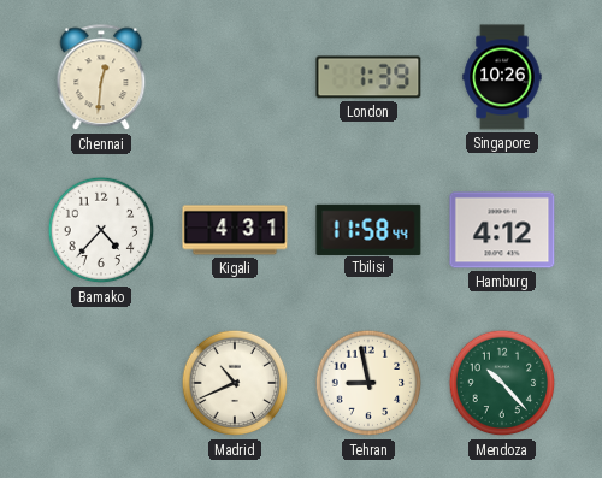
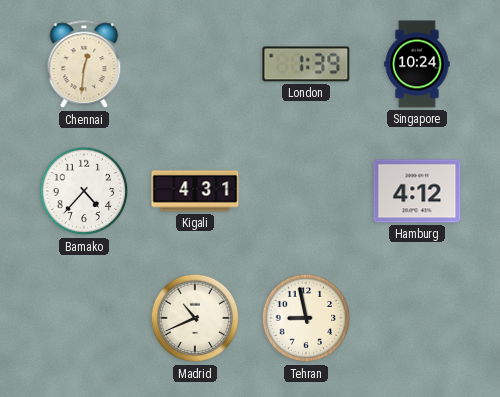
Singapore: 10:26 -> 10:24 (417, 64)
Tbilisi: 11:58 -> none (368, 229)
Mendoza: 10:23 -> none (502, 383)
